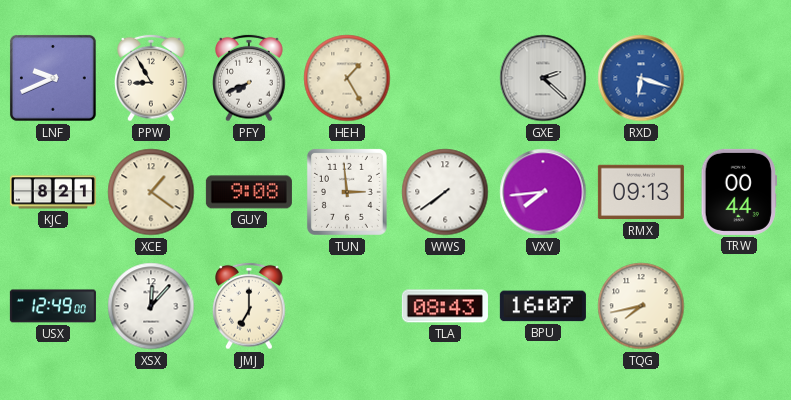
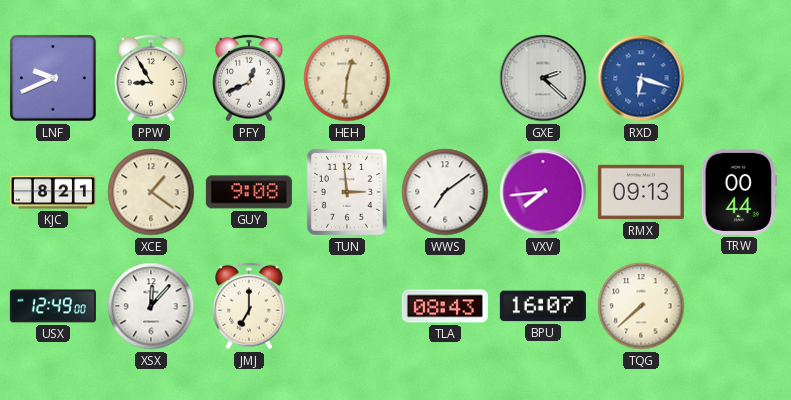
PFY: 7:41 -> 12:41 (249, 78)
HEH: 1:25 -> 12:31 (347, 78)
WWS: 7:39 -> 7:09 (445, 192)
TQG: 7:43 -> 7:38 (641, 306)
